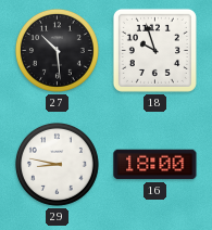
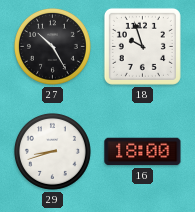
27: 10:29 -> 10:25 (52, 46)
29: 8:47 -> 8:42 (52, 151)
